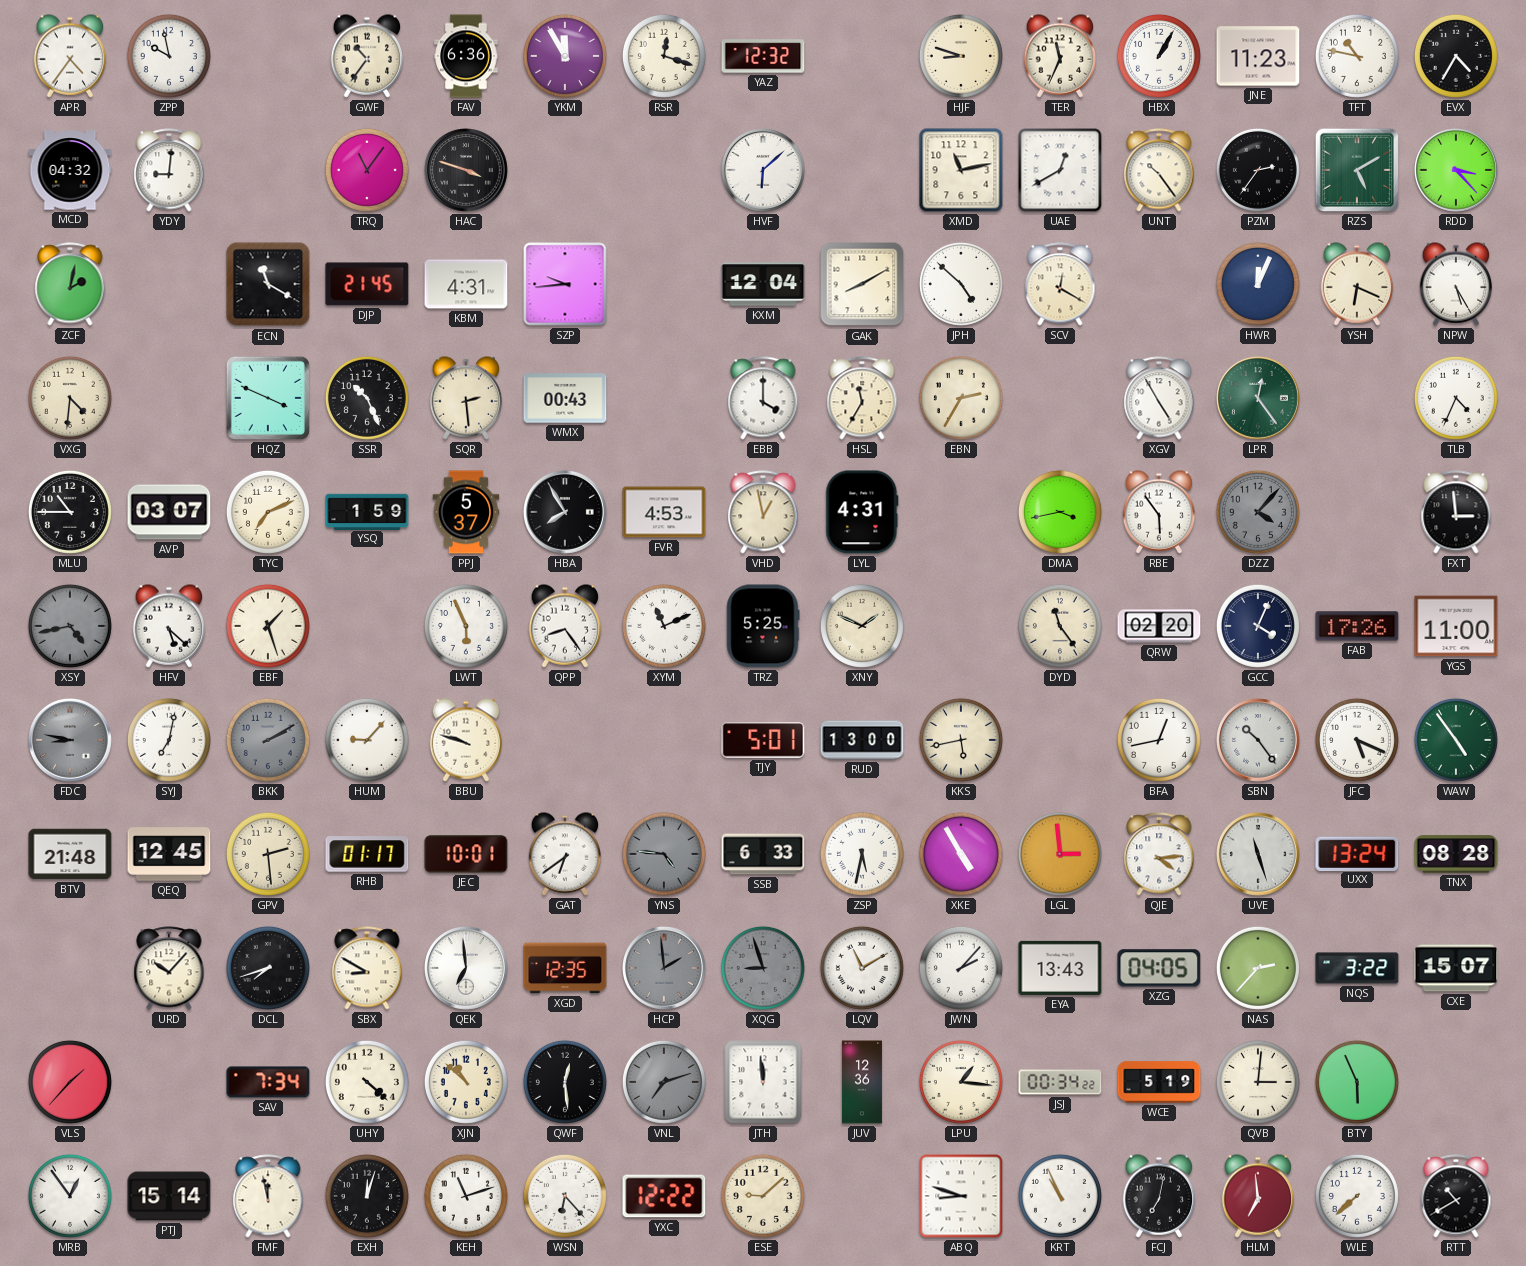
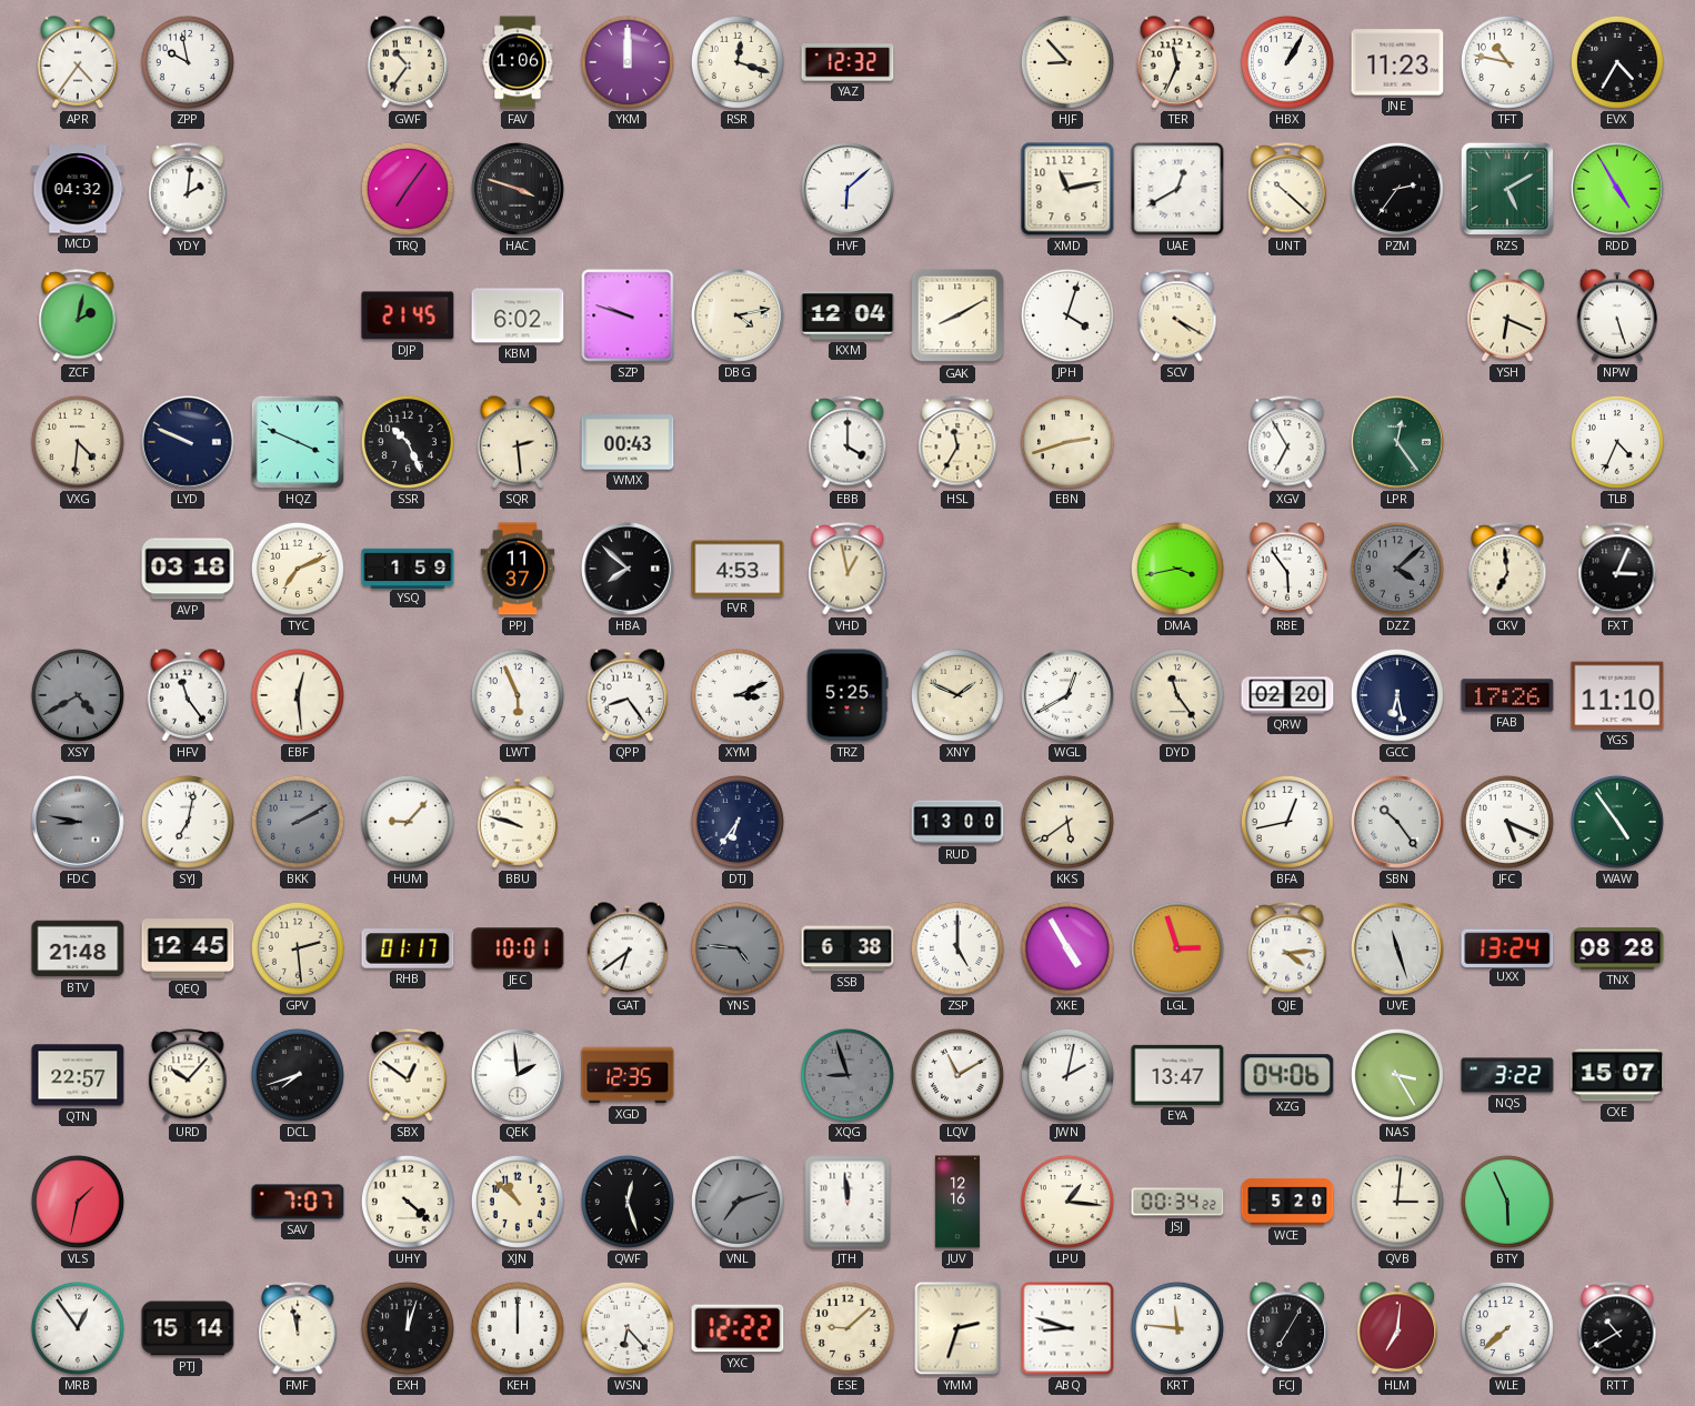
FAV: 6:36 -> 1:06 (518, 62)
YKM: 11:55 -> 12:00 (628, 62)
HJF: 8:48 -> 8:53 (1067, 62)
YDY: 9:01 -> 2:01 (188, 189)
TRQ: 11:06 -> 7:06 (408, 189)
UNT: 10:24 -> 10:22 (1287, 189)
RDD: 3:23 -> 4:55 (1618, 190)
ECN: 11:20 -> none (268, 284)
KBM: 4:31 -> 6:02 (518, 315)
SZP: 9:44 -> 9:48 (628, 315)
DBG: none -> 4:13 (739, 317)
JPH: 4:52 -> 4:03 (1067, 315)
SCV: 12:20 -> 4:20 (1177, 315)
HWR: 12:04 -> none (1258, 284)
NPW: 5:25 -> 5:27 (1617, 315)
LYD: none -> 9:49 (189, 443)
EBN: 2:35 -> 2:42 (1067, 442)
XGV: 4:55 -> 6:55 (1287, 442)
MLU: 10:45 -> none (70, 512)
AVP: 03:07 -> 03:18 (188, 569)
PPJ: 5:37 -> 11:37 (518, 569)
HBA: 7:55 -> 7:52 (629, 570)
LYL: 4:31 -> none (862, 512)
DZZ: 4:07 -> 4:08 (1397, 569)
CKV: none -> 6:59 (1507, 569)
FXT: 2:59 -> 3:04 (1617, 569)
XSY: 4:43 -> 4:40 (78, 695)
HFV: 5:22 -> 11:24 (188, 695)
EBF: 1:27 -> 12:29 (298, 695)
XYM: 11:11 -> 3:11 (738, 695)
WGL: none -> 12:40 (1069, 696)
GCC: 4:04 -> 6:28 (1397, 695)
YGS: 11:00 -> 11:10 (1617, 695)
DTJ: none -> 6:36 (738, 822)
TJY: 5:01 -> none (763, 740)
KKS: 5:43 -> 5:39 (1067, 822)
SSB: 6:33 -> 6:38 (847, 948)
ZSP: 5:32 -> 5:00 (957, 948)
LGL: 2:59 -> 2:57 (1177, 948)
QTN: none -> 22:57 (78, 1075)
SBX: 8:50 -> 12:51 (408, 1075)
QEK: 6:59 -> 1:59 (519, 1076)
HCP: 1:59 -> none (665, 969)
JWN: 2:07 -> 2:02 (1067, 1075)
EYA: 13:43 -> 13:47 (1177, 1075)
XZG: 04:05 -> 04:06 (1287, 1075)
NAS: 2:37 -> 3:25 (1397, 1075)
VLS: 1:37 -> 1:32 (78, 1202)
SAV: 7:34 -> 7:07 (298, 1202)
QWF: 12:29 -> 12:27 (628, 1202)
JUV: 12:36 -> 12:16 (957, 1202)
WCE: 5:19 -> 5:20 (1287, 1202)
KEH: 11:12 -> 12:00 (518, 1328)
YMM: none -> 2:33 (957, 1328)
KRT: 10:56 -> 11:46 (1177, 1328)
FCJ: 7:02 -> 7:05 (1287, 1328)
HLM: 6:59 -> 7:01 (1397, 1328)
